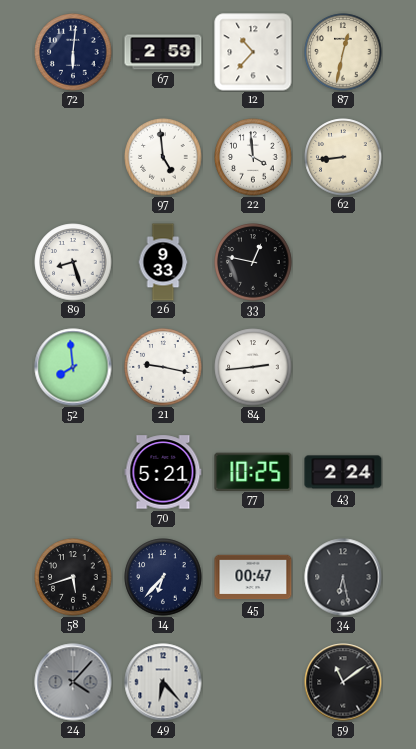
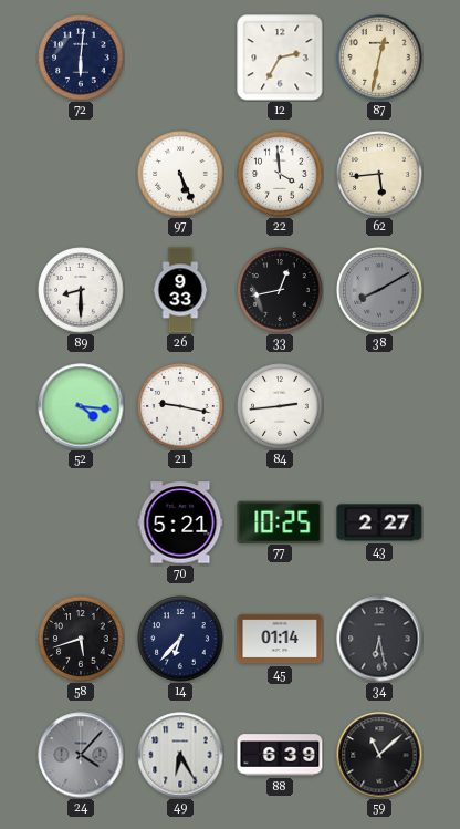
67: 2:59 -> none (163, 52)
12: 10:37 -> 2:35 (280, 58)
97: 4:59 -> 5:26 (180, 174)
62: 8:44 -> 5:44 (379, 174)
89: 8:27 -> 8:30 (81, 290)
33: 12:47 -> 12:43 (280, 290)
38: none -> 8:10 (379, 290)
52: 7:59 -> 4:16 (81, 406)
43: 2:24 -> 2:27 (379, 522)
45: 00:47 -> 01:14 (280, 639)
49: 6:23 -> 6:25 (180, 755)
88: none -> 6:39 (280, 755)
59: 11:09 -> 11:08 (379, 755)
